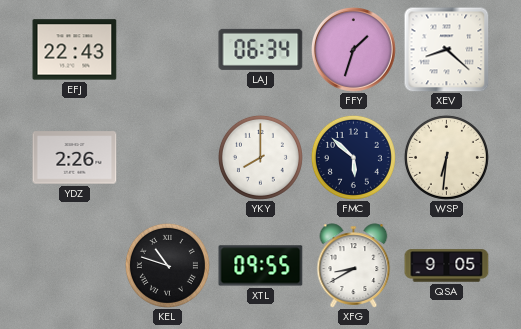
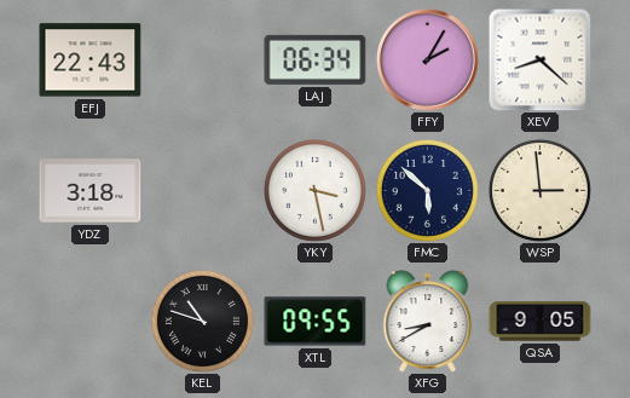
FFY: 1:33 -> 2:05 (428, 60)
YDZ: 2:26 -> 3:18 (91, 191)
YKY: 8:00 -> 3:28 (314, 190)
WSP: 6:31 -> 2:59 (539, 190)
